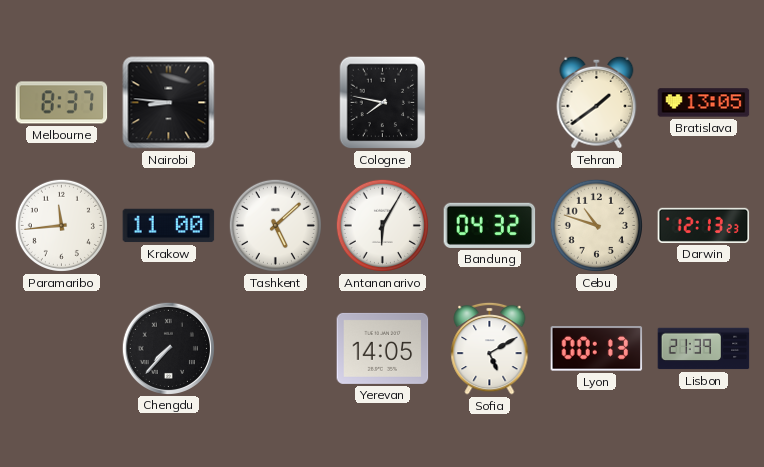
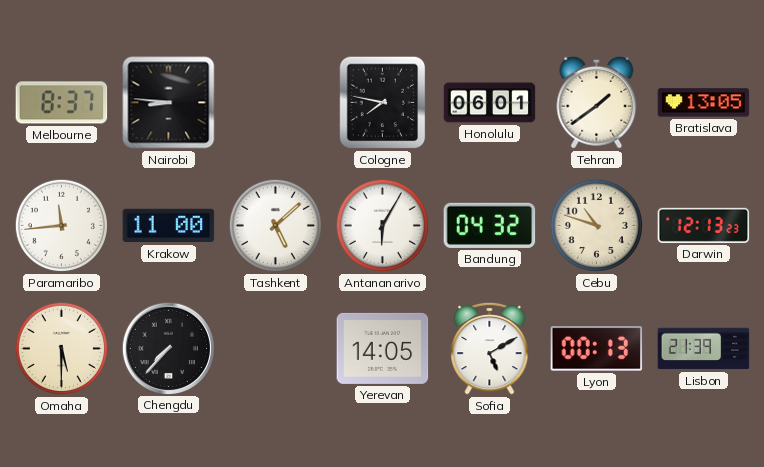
Honolulu: none -> 06:01 (490, 103)
Omaha: none -> 5:30 (61, 348)
